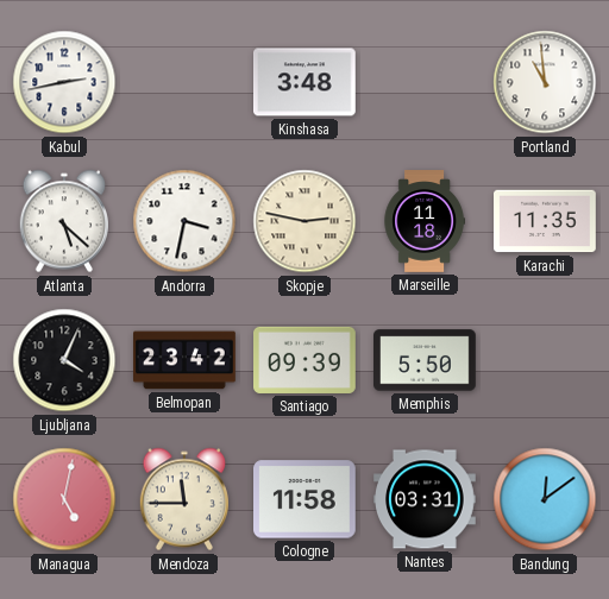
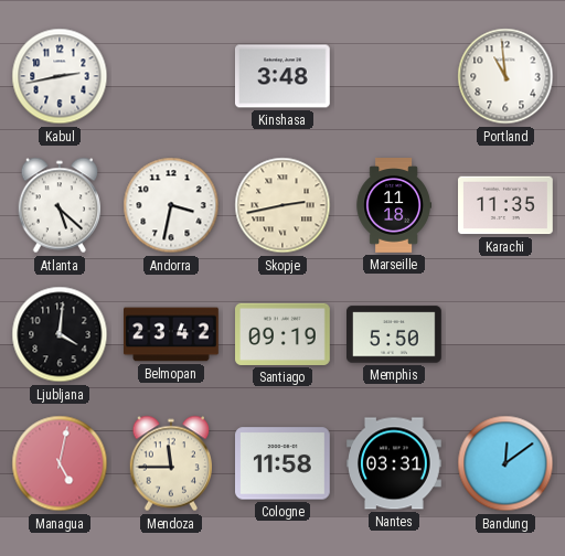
Skopje: 2:47 -> 2:43 (282, 205)
Ljubljana: 4:04 -> 4:01 (60, 334)
Santiago: 09:39 -> 09:19 (284, 334)
